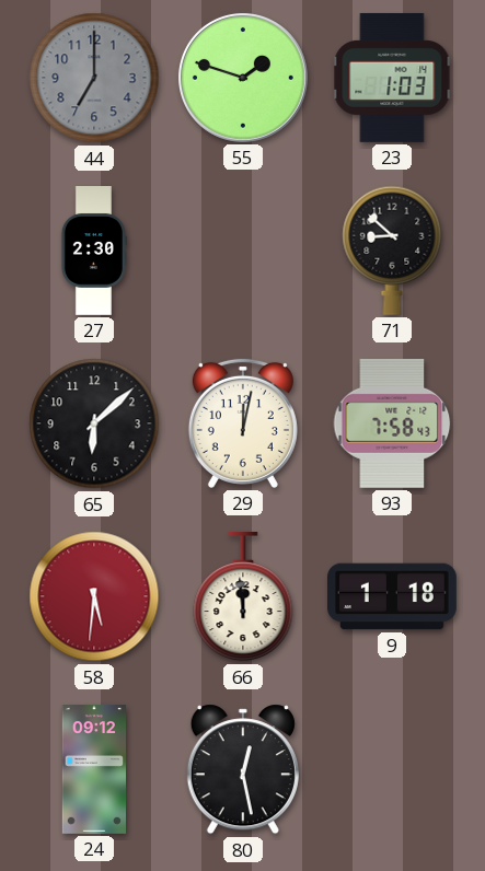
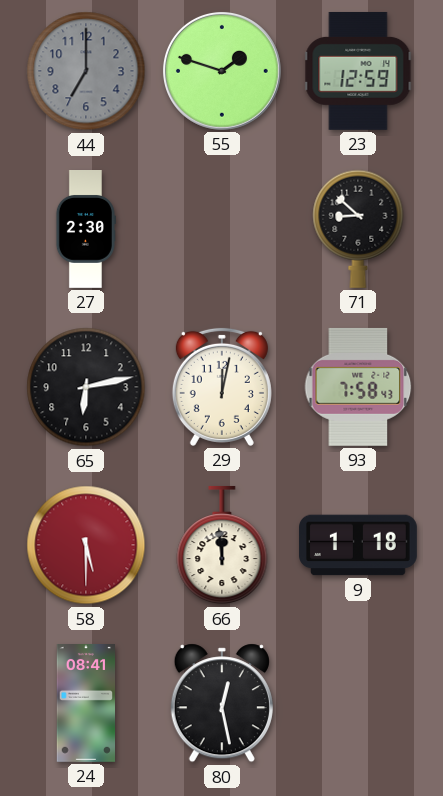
23: 1:03 -> 12:59 (358, 71)
65: 6:08 -> 6:13 (86, 387)
58: 5:31 -> 5:30 (86, 545)
24: 09:12 -> 08:41 (86, 704)
